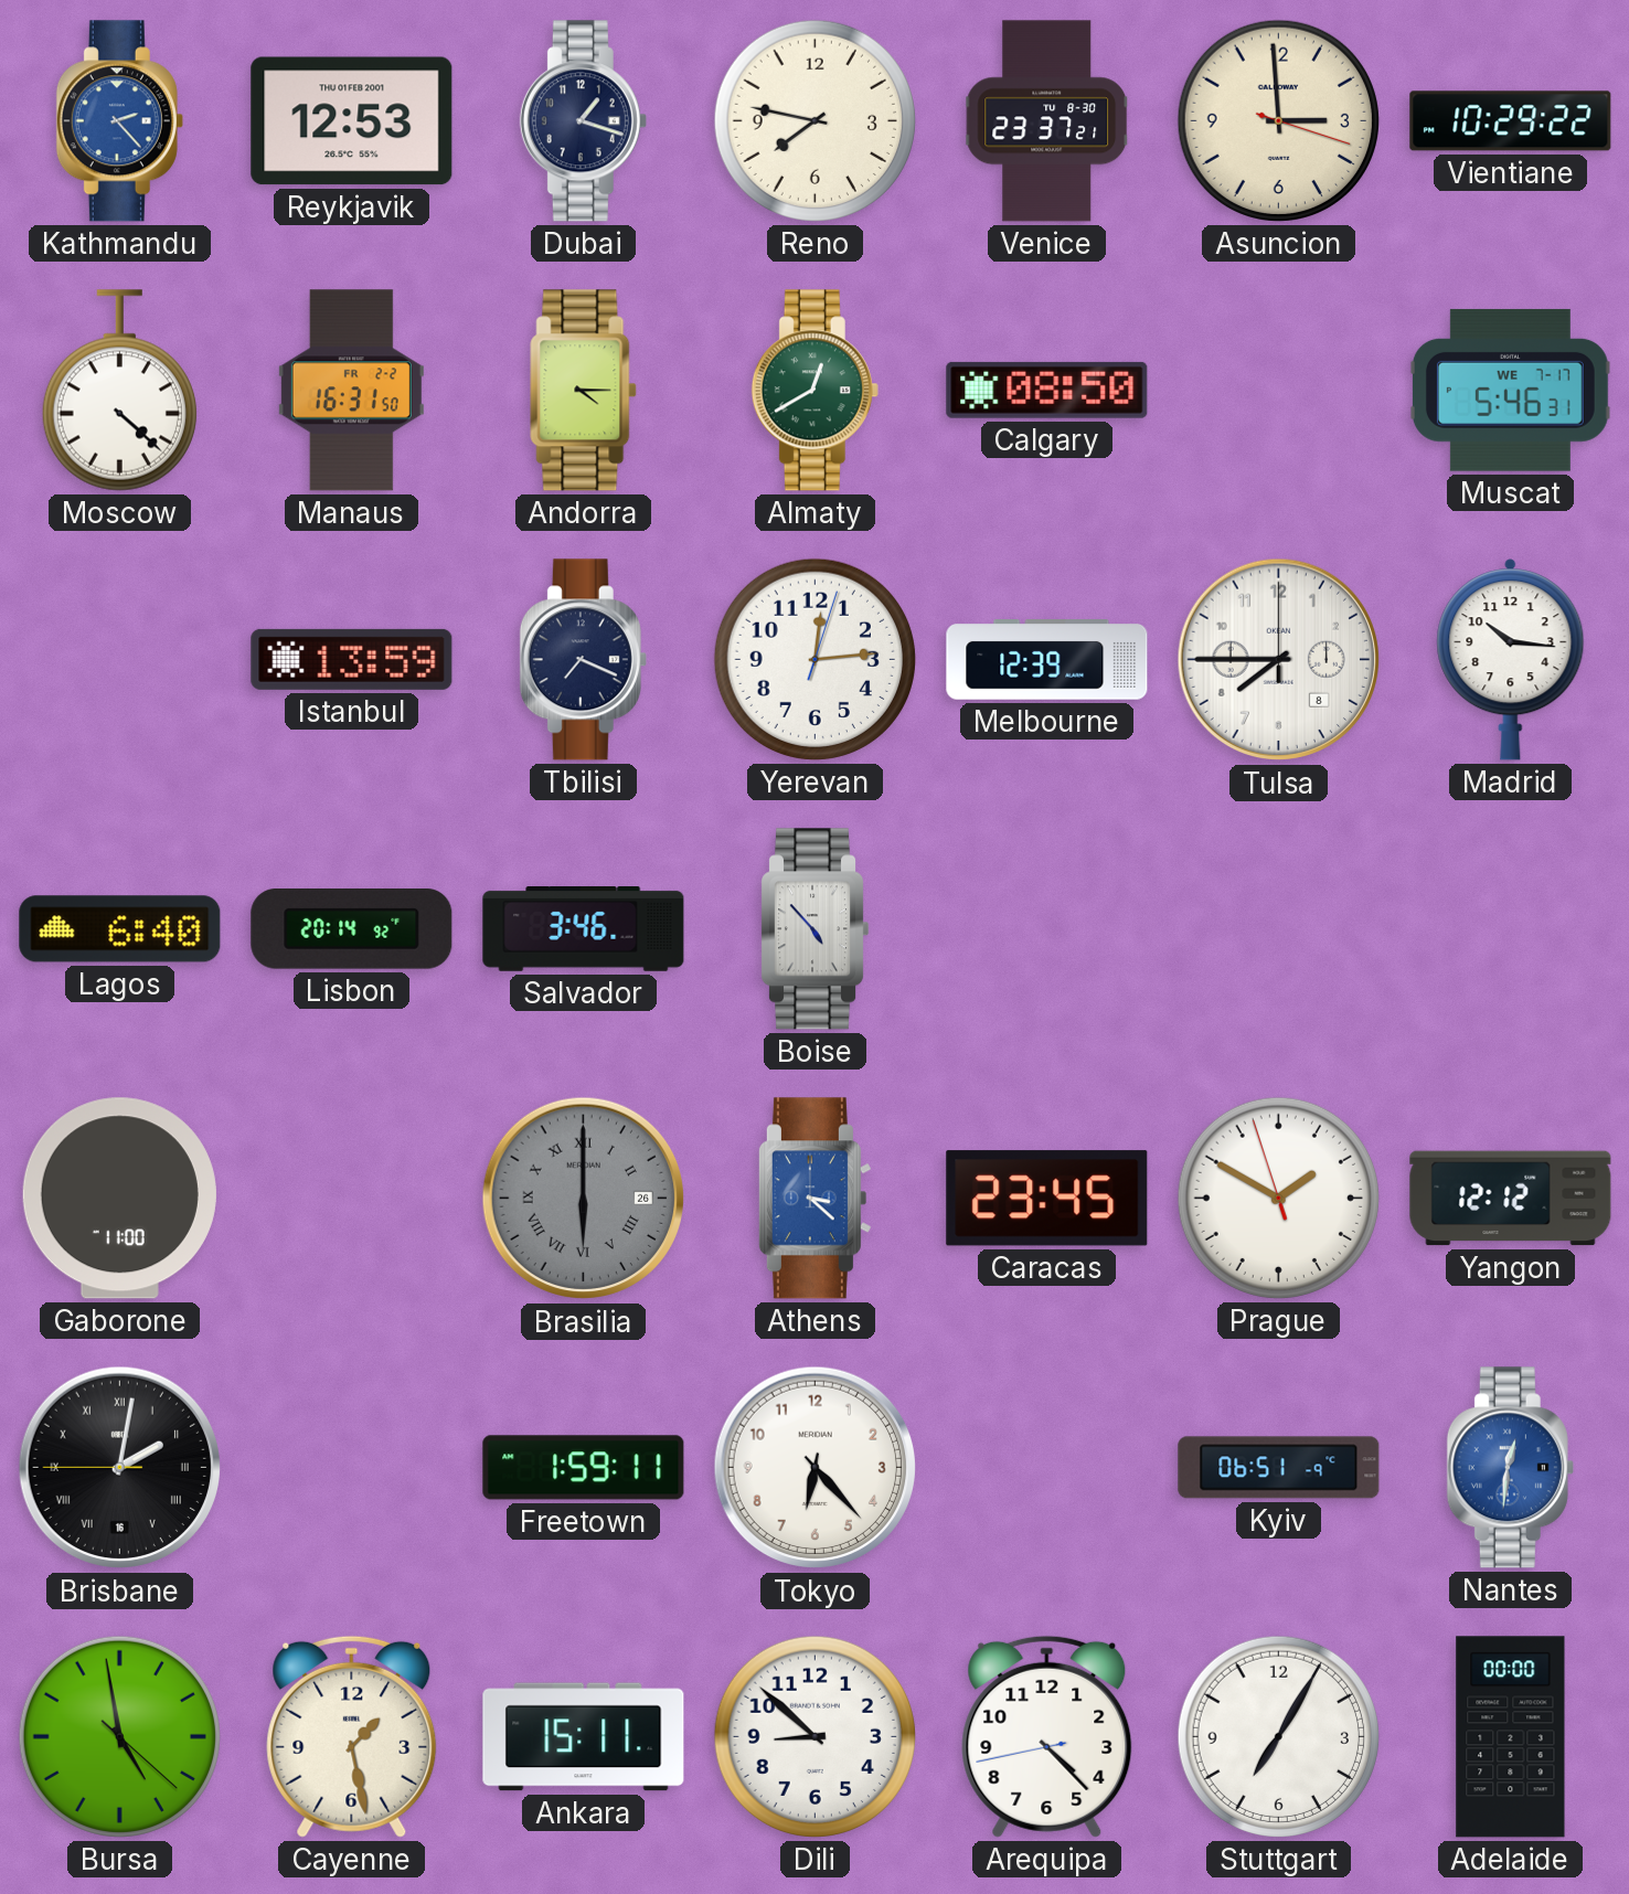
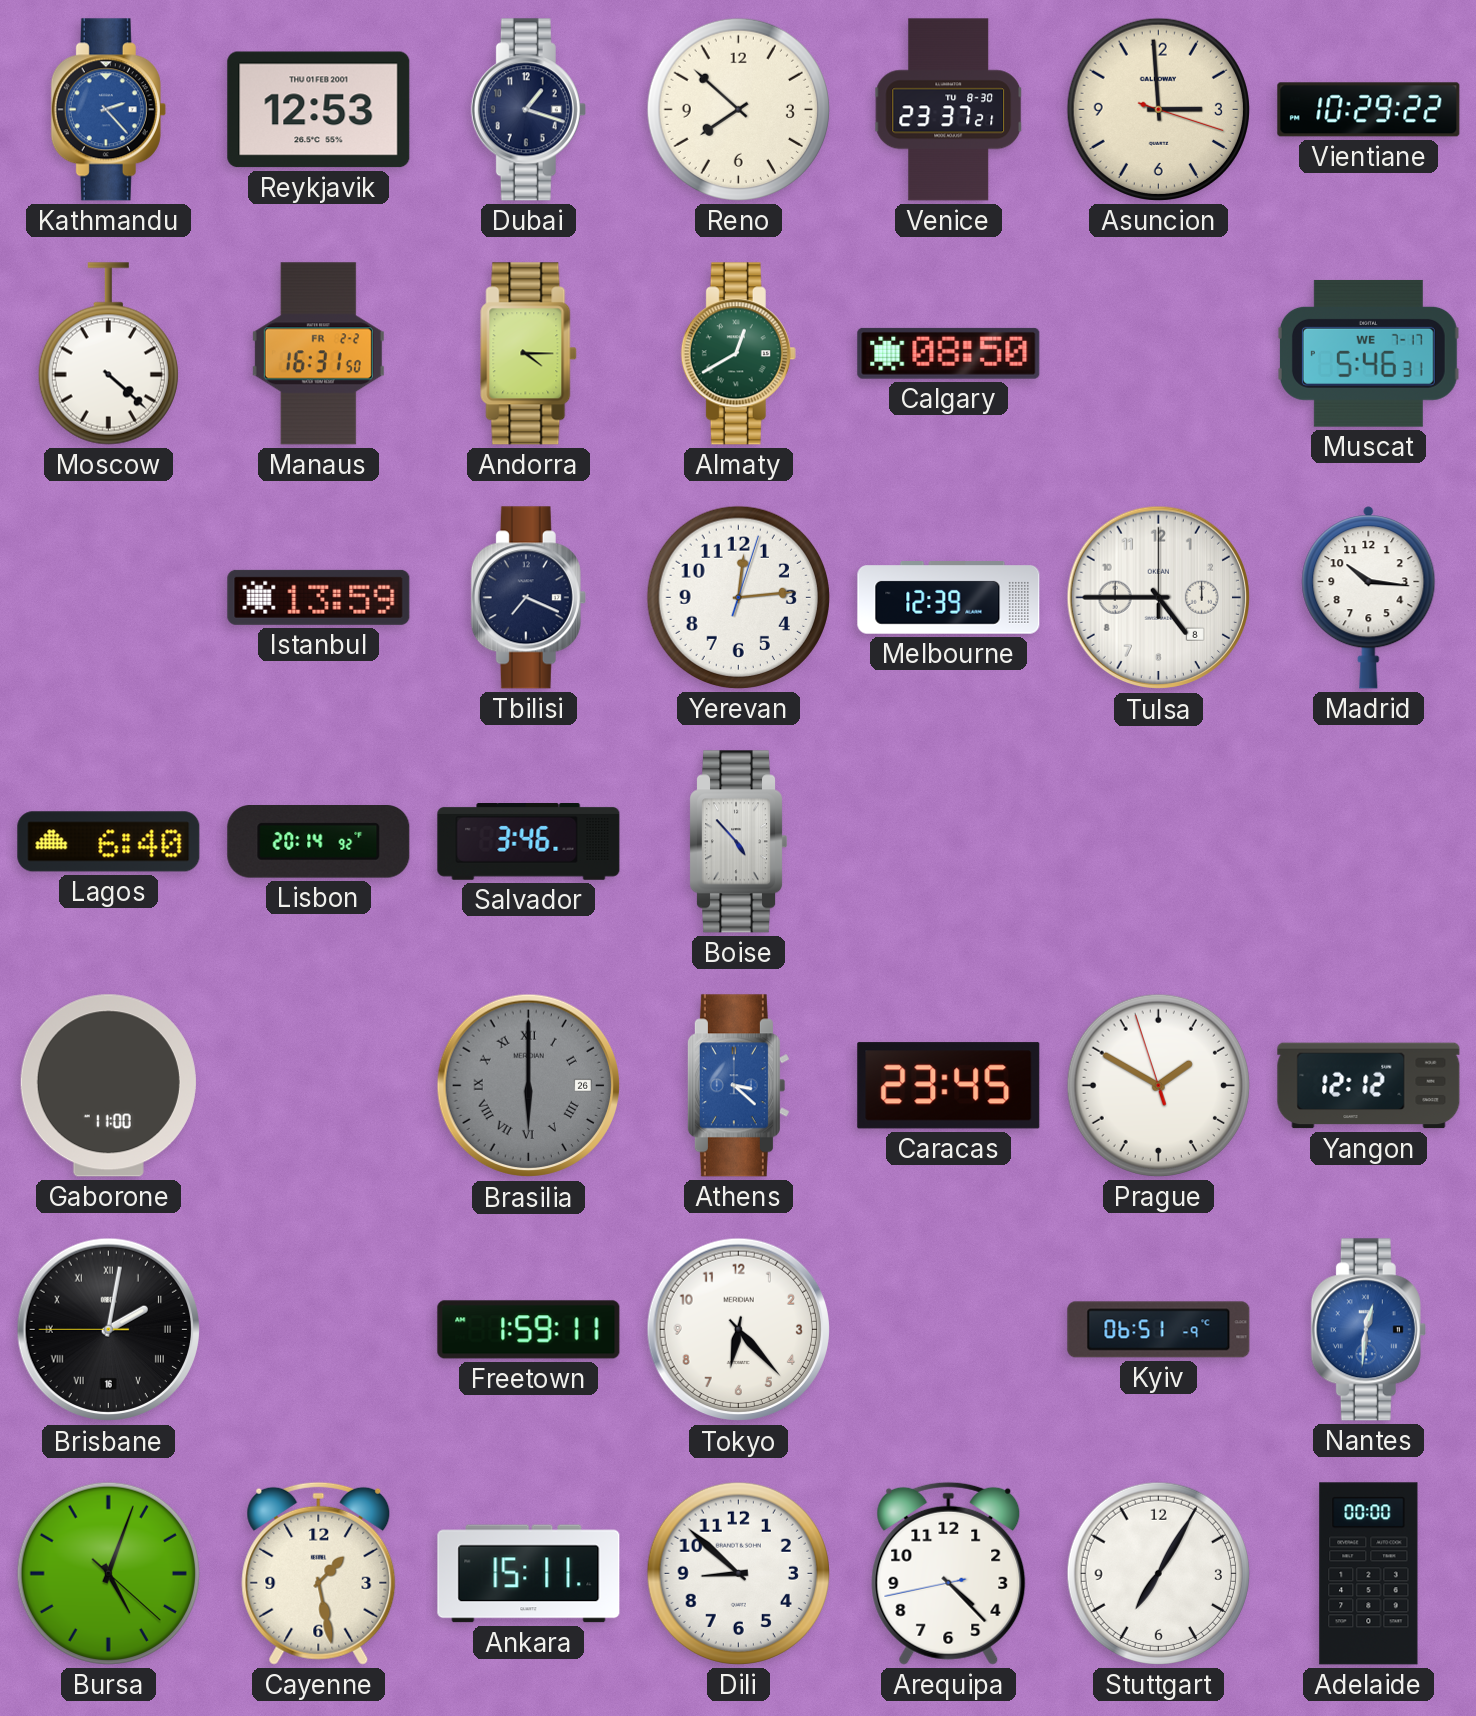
Reno: 7:47 -> 7:52 (738, 109)
Tulsa: 7:45 -> 4:45 (1159, 598)
Bursa: 4:58 -> 5:03 (108, 1573)
